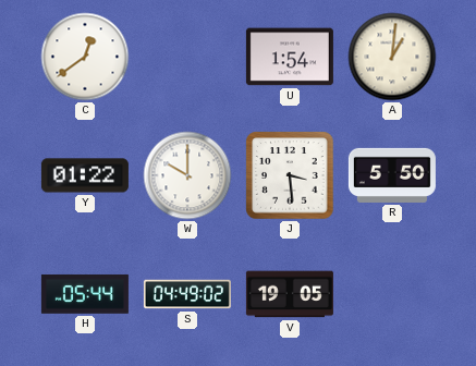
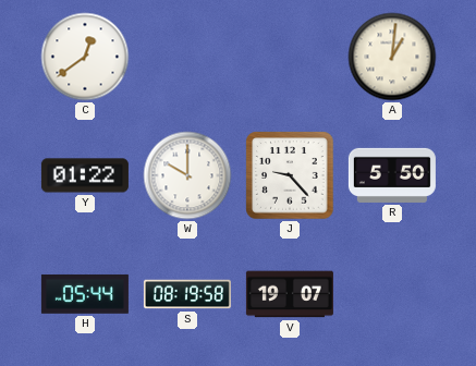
U: 1:54 -> none (290, 57)
J: 3:29 -> 9:23 (290, 175)
S: 04:49 -> 08:19 (187, 294)
V: 19:05 -> 19:07 (290, 294)
